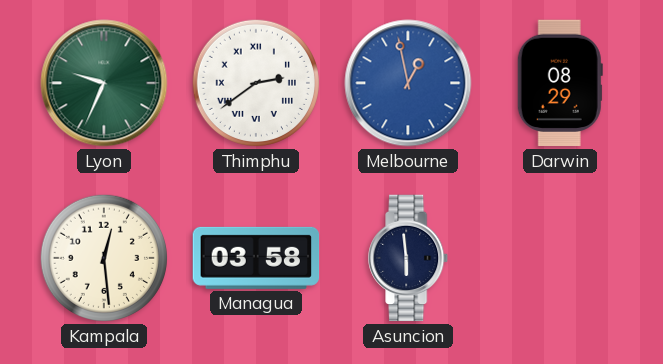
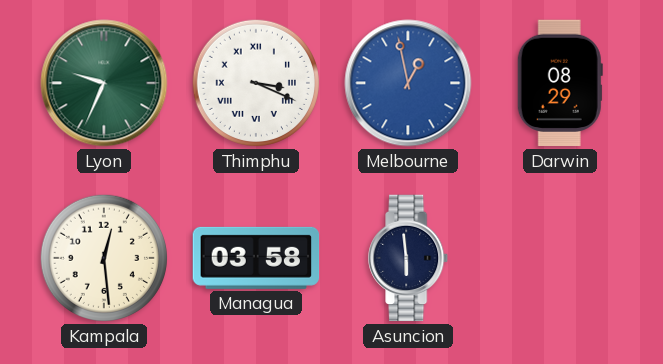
Thimphu: 2:39 -> 3:19 (256, 83)
